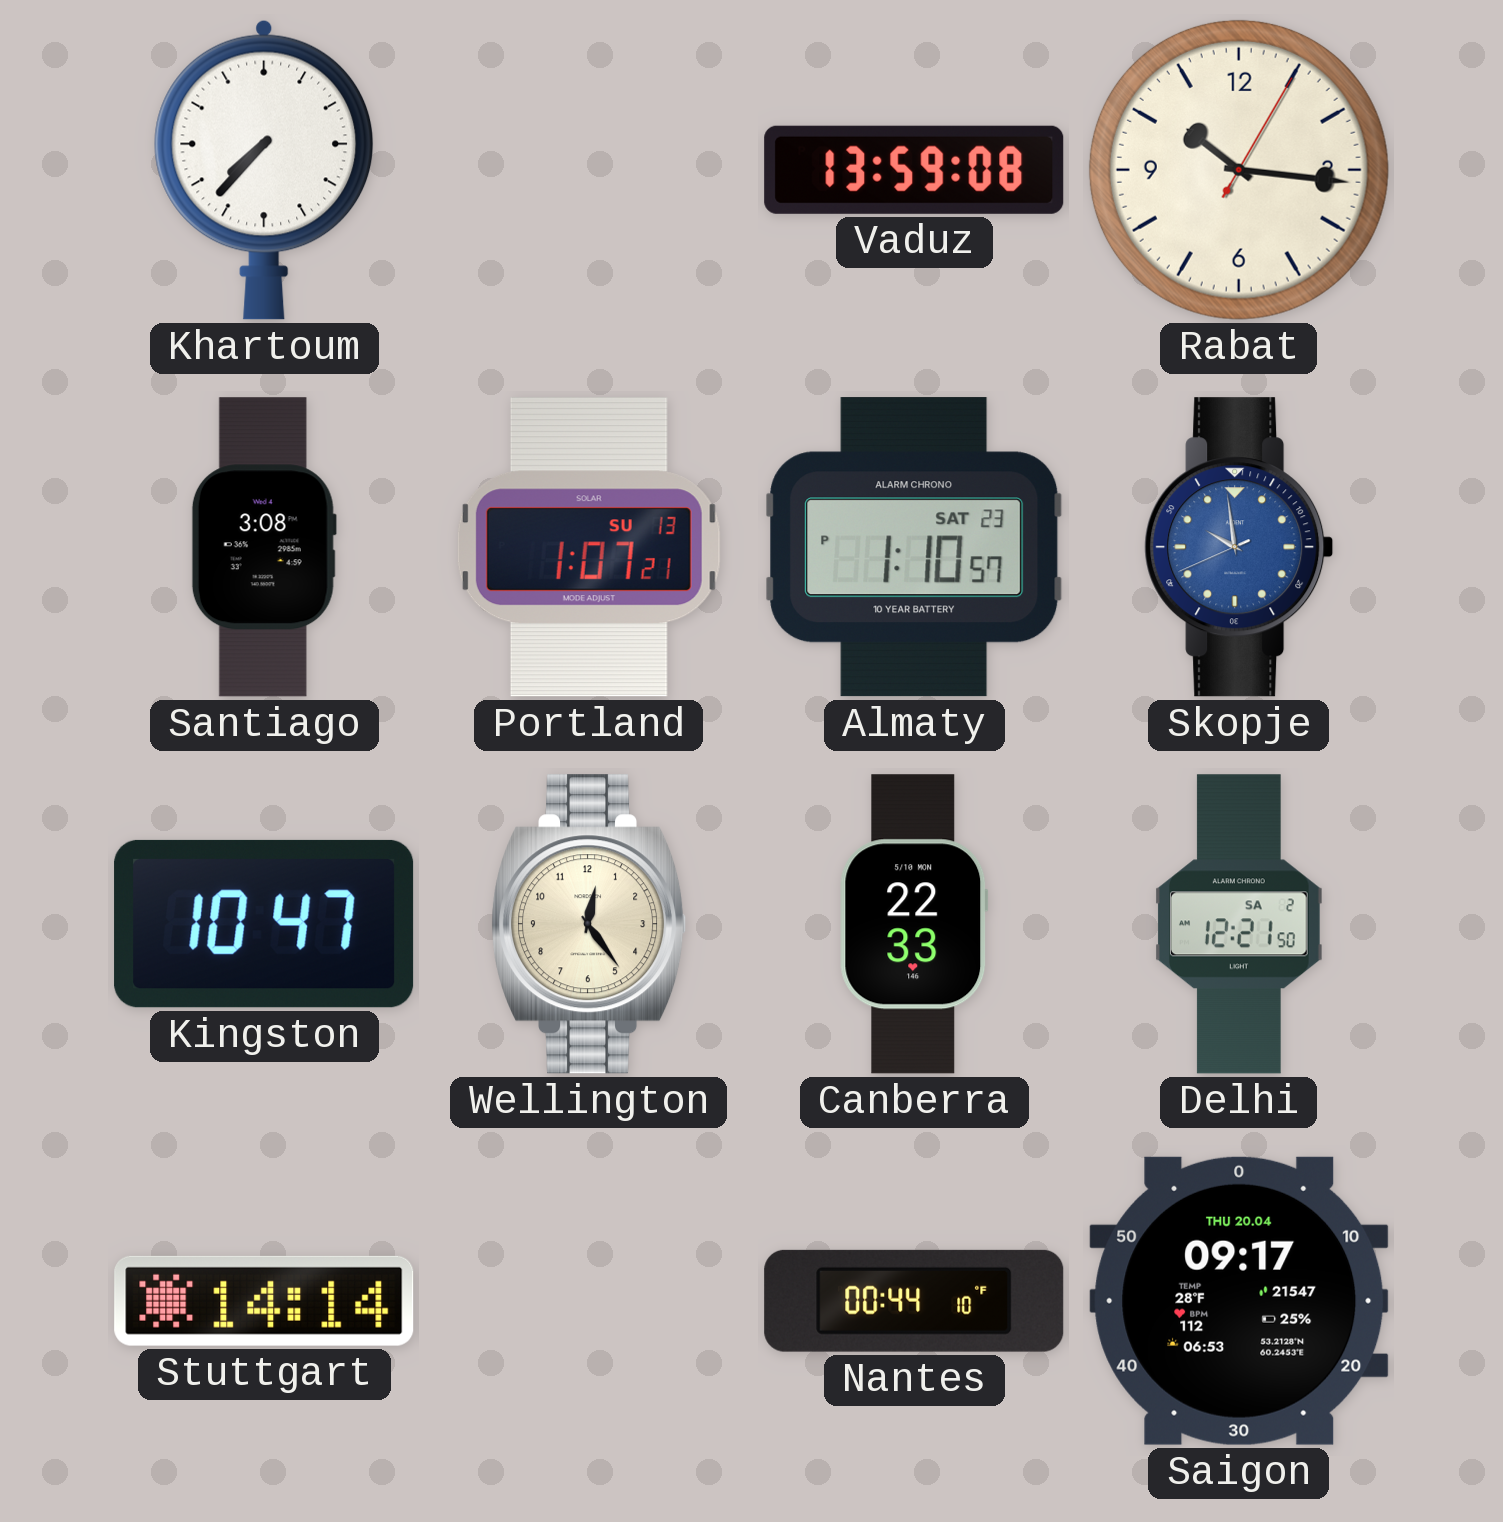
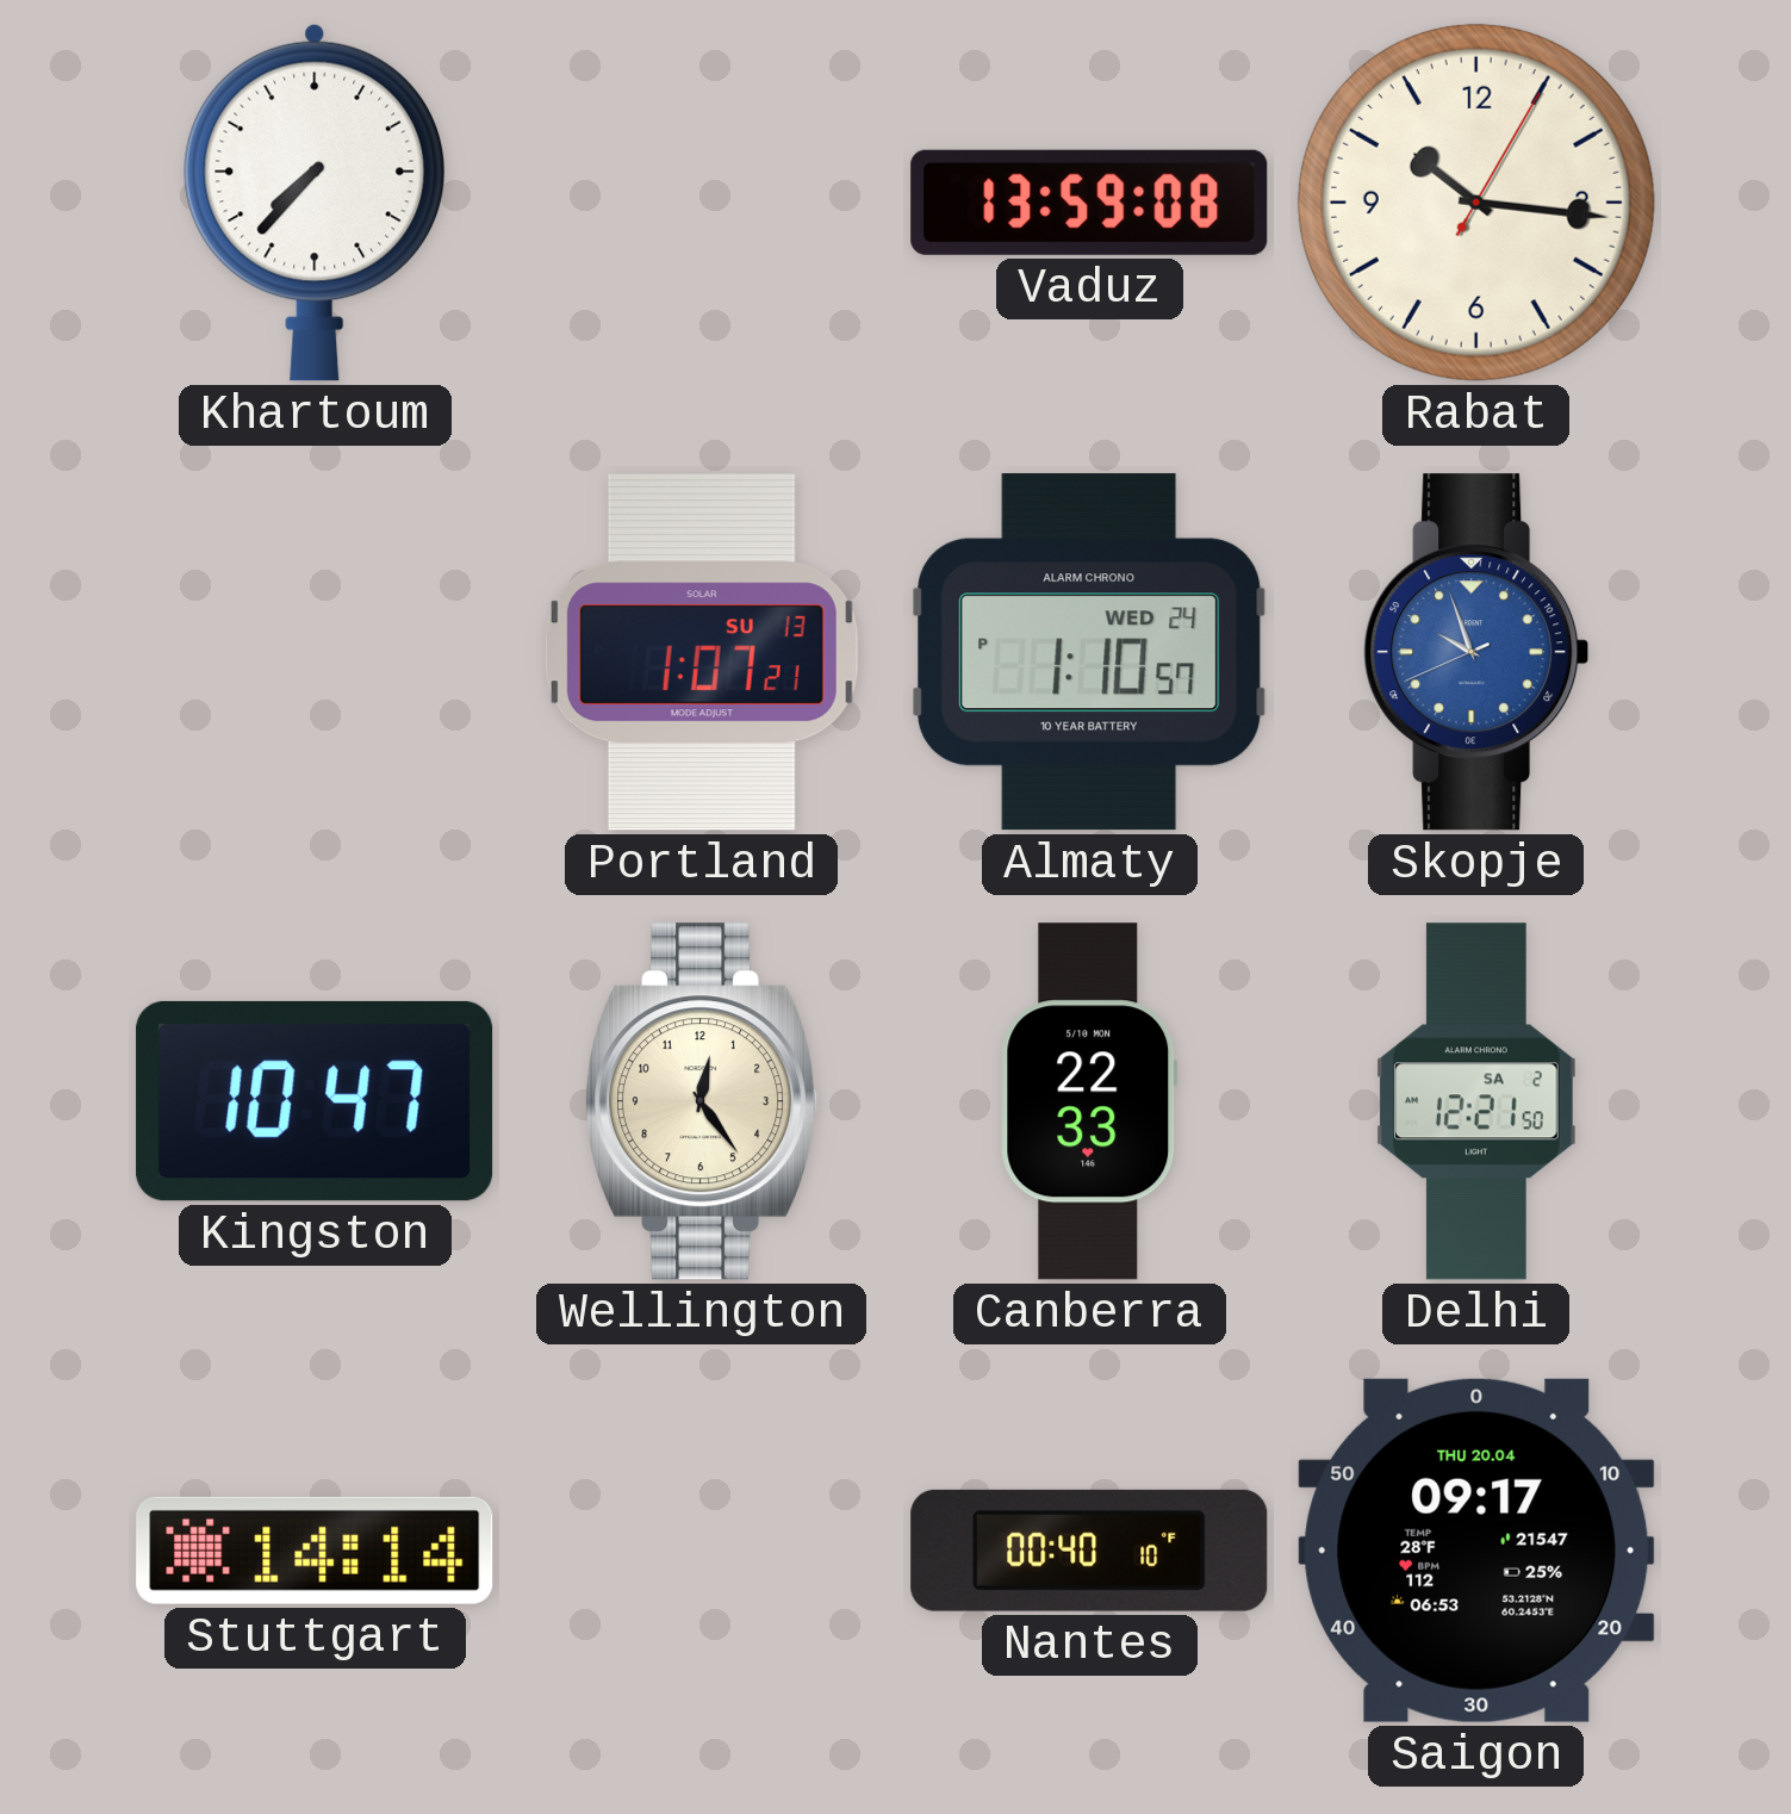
Santiago: 3:08 -> none (264, 547)
Almaty date: SAT 23 -> WED 24 (1089, 652)
Skopje: 9:58 -> 9:56 (1476, 652)
Nantes: 00:44 -> 00:40 (1089, 1551)
